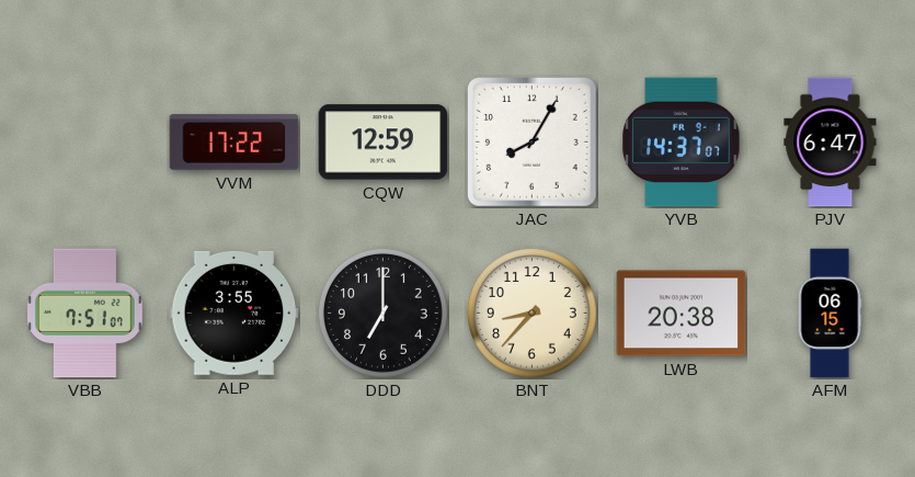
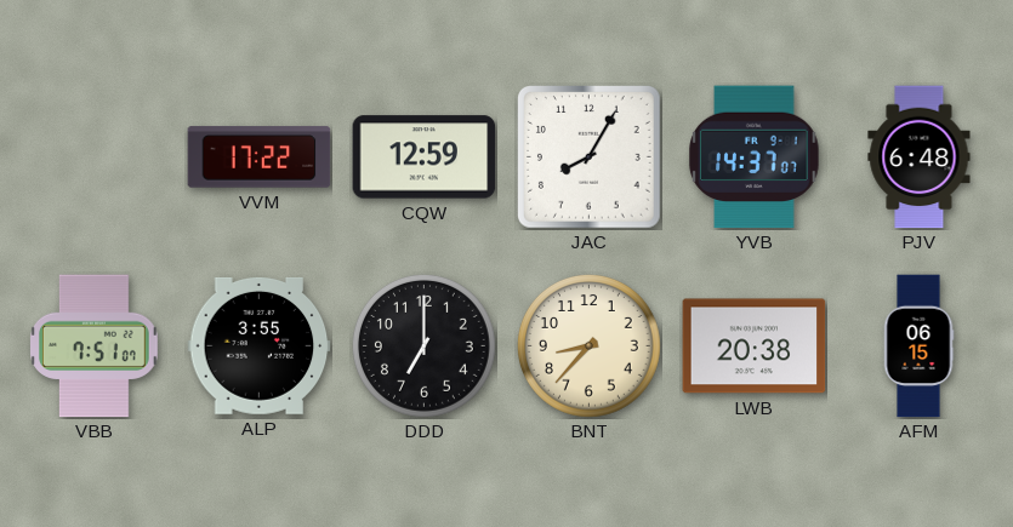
PJV: 6:47 -> 6:48 (920, 157)
